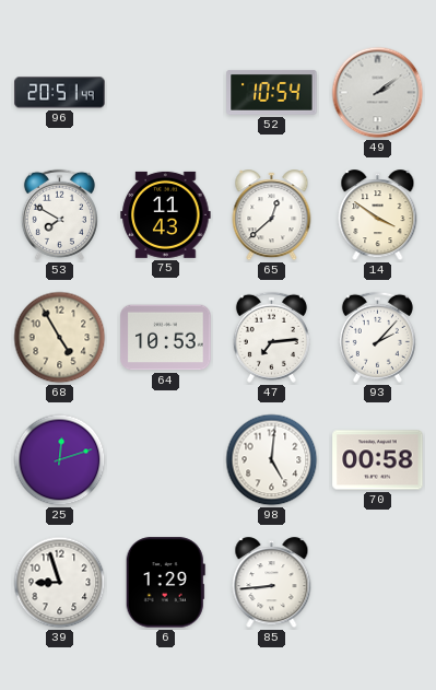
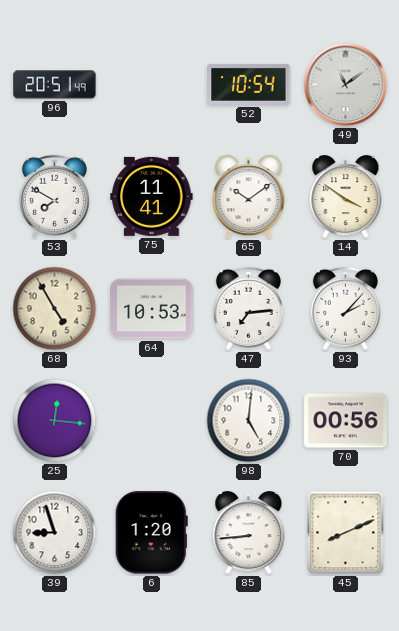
49: 2:09 -> 11:09 (346, 85)
75: 11:43 -> 11:41 (152, 196)
65: 12:38 -> 10:09 (249, 197)
25: 12:12 -> 12:16 (55, 421)
70: 00:58 -> 00:56 (346, 421)
6: 1:29 -> 1:20 (151, 533)
45: none -> 8:11 (346, 533)
